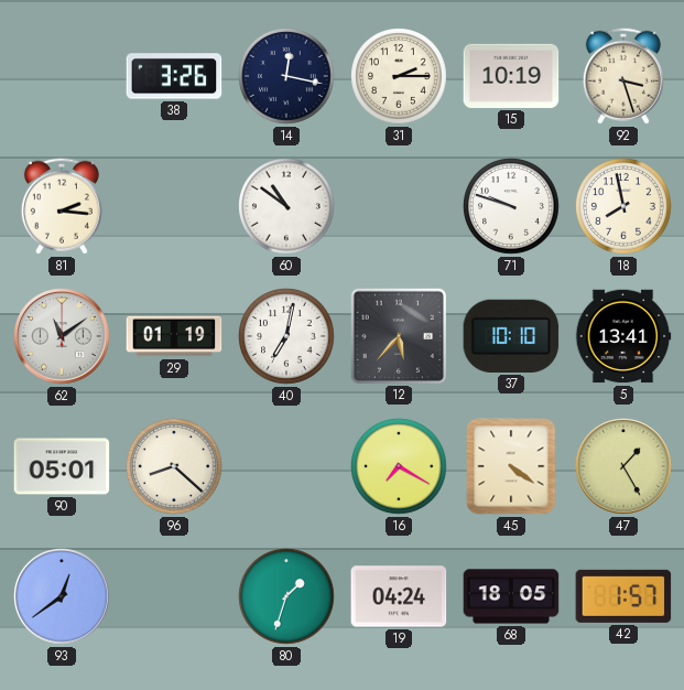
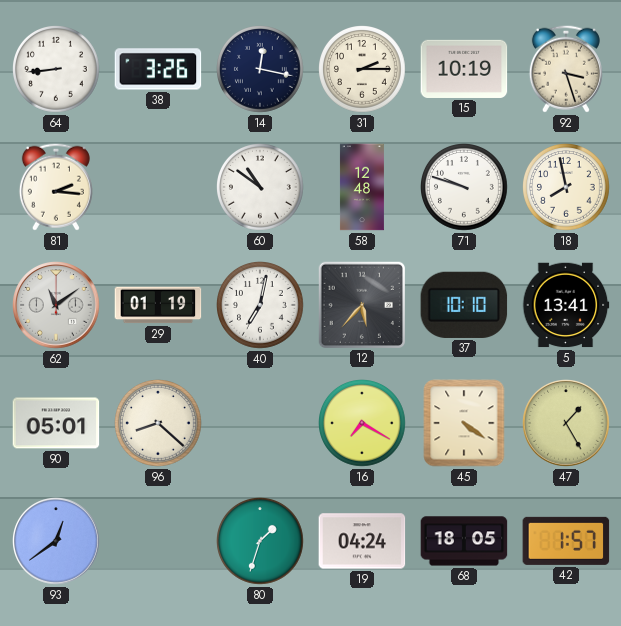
64: none -> 8:44 (57, 70)
58: none -> 12:48 (362, 187)
